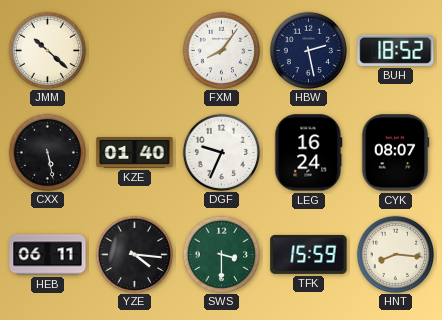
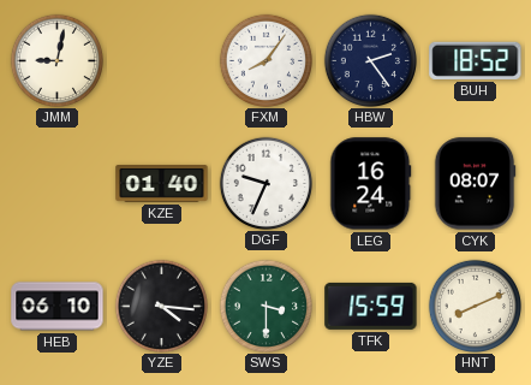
JMM: 10:22 -> 9:02 (56, 60)
HBW: 2:28 -> 2:24 (370, 60)
CXX: 5:28 -> none (47, 152)
HEB: 06:11 -> 06:10 (58, 307)
HNT: 8:16 -> 8:11 (475, 306)
